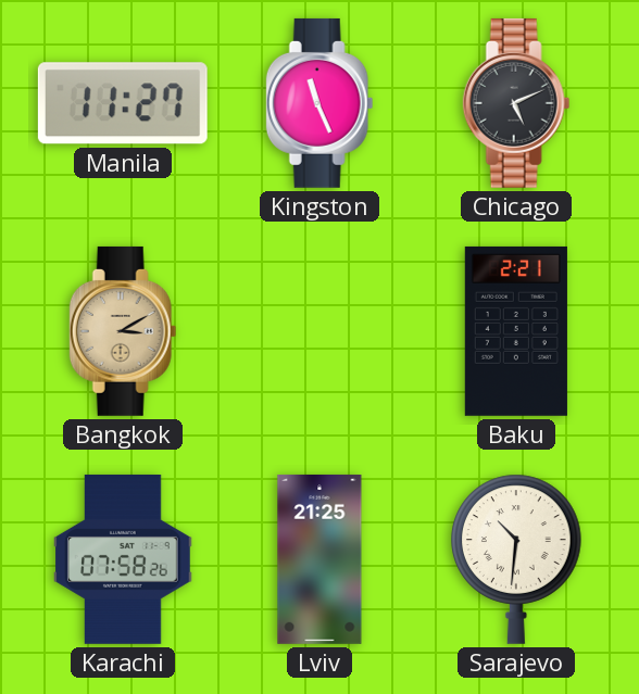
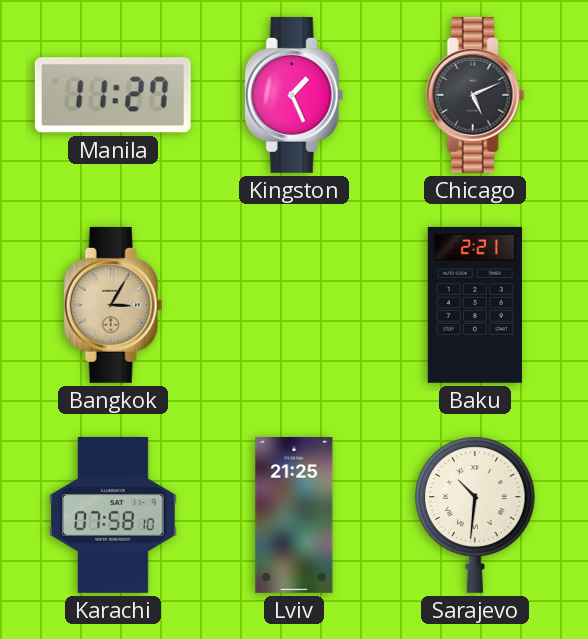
Kingston: 11:26 -> 1:26 (294, 95)
Bangkok: 3:10 -> 3:05 (113, 305)
Karachi: 07:58:26 -> 07:58:10 (113, 515)
